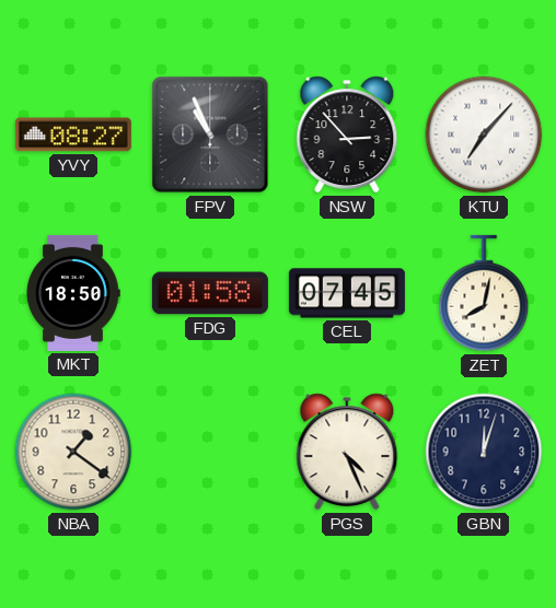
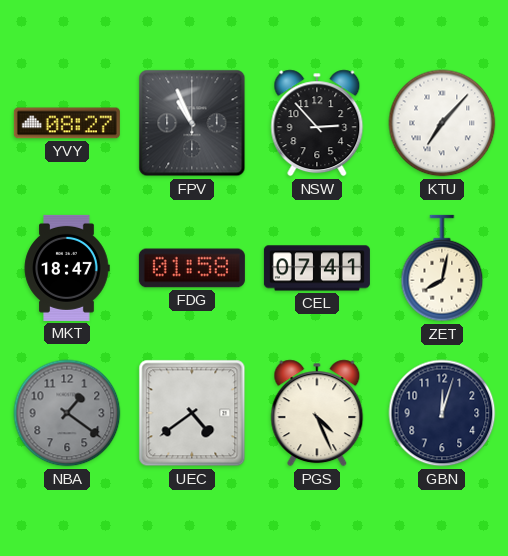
MKT: 18:50 -> 18:47 (67, 268)
CEL: 07:45 -> 07:41 (317, 268)
NBA dial: cream -> grey (67, 413)
UEC: none -> 4:39 (192, 413)
